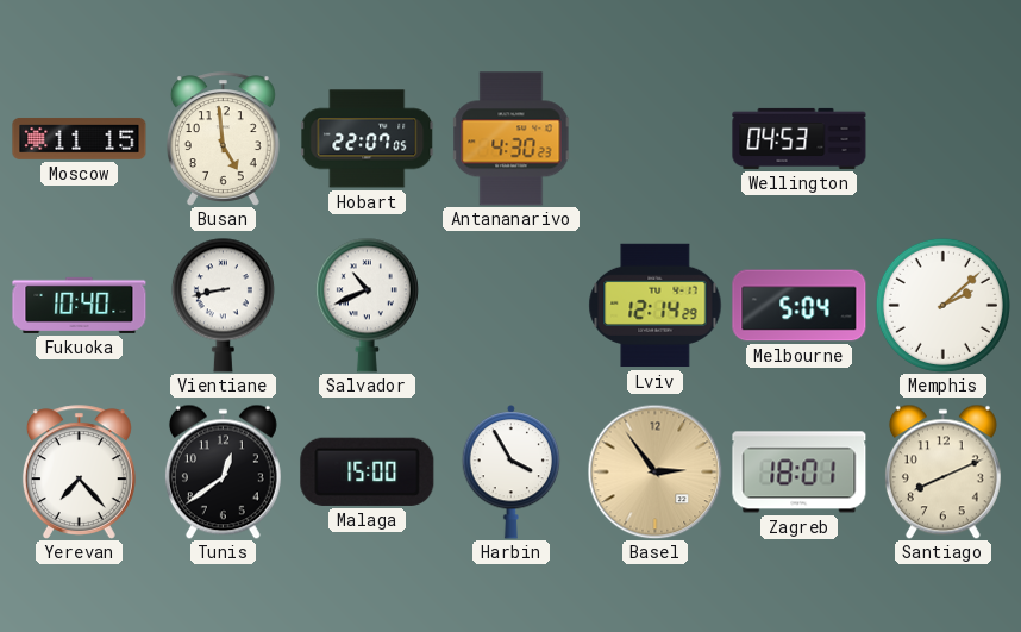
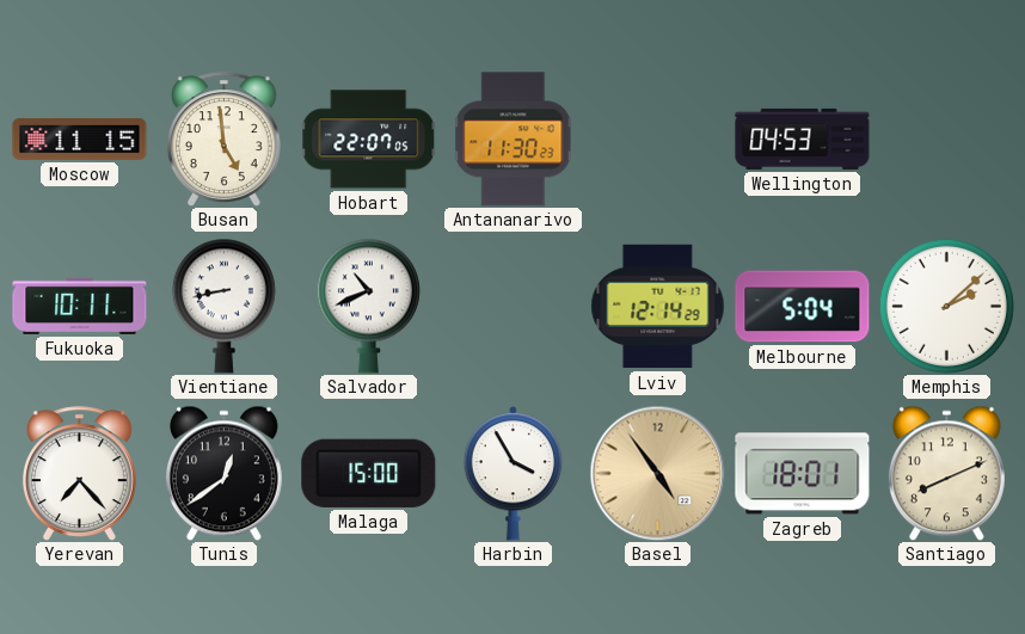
Antananarivo: 4:30 -> 11:30 (514, 140)
Fukuoka: 10:40 -> 10:11 (80, 306)
Basel: 2:54 -> 4:54 (657, 473)
